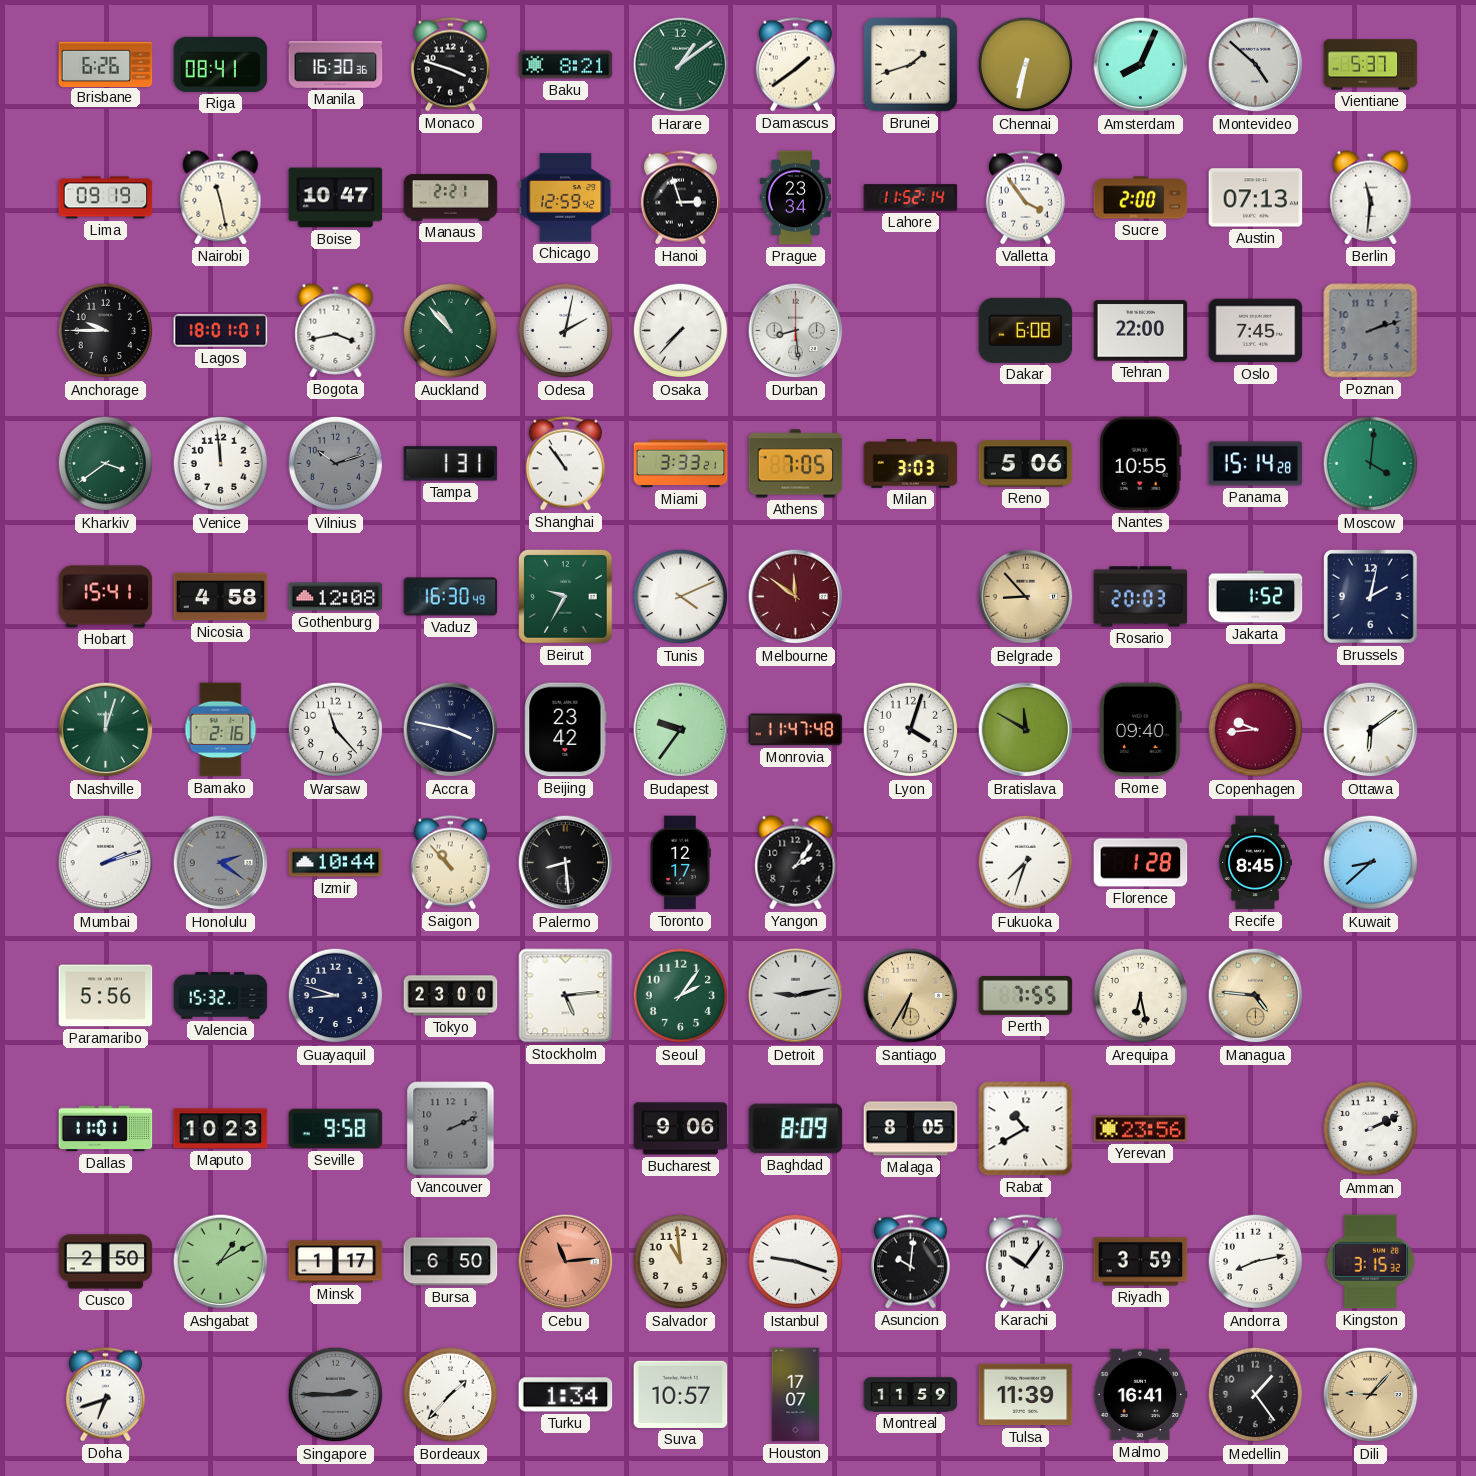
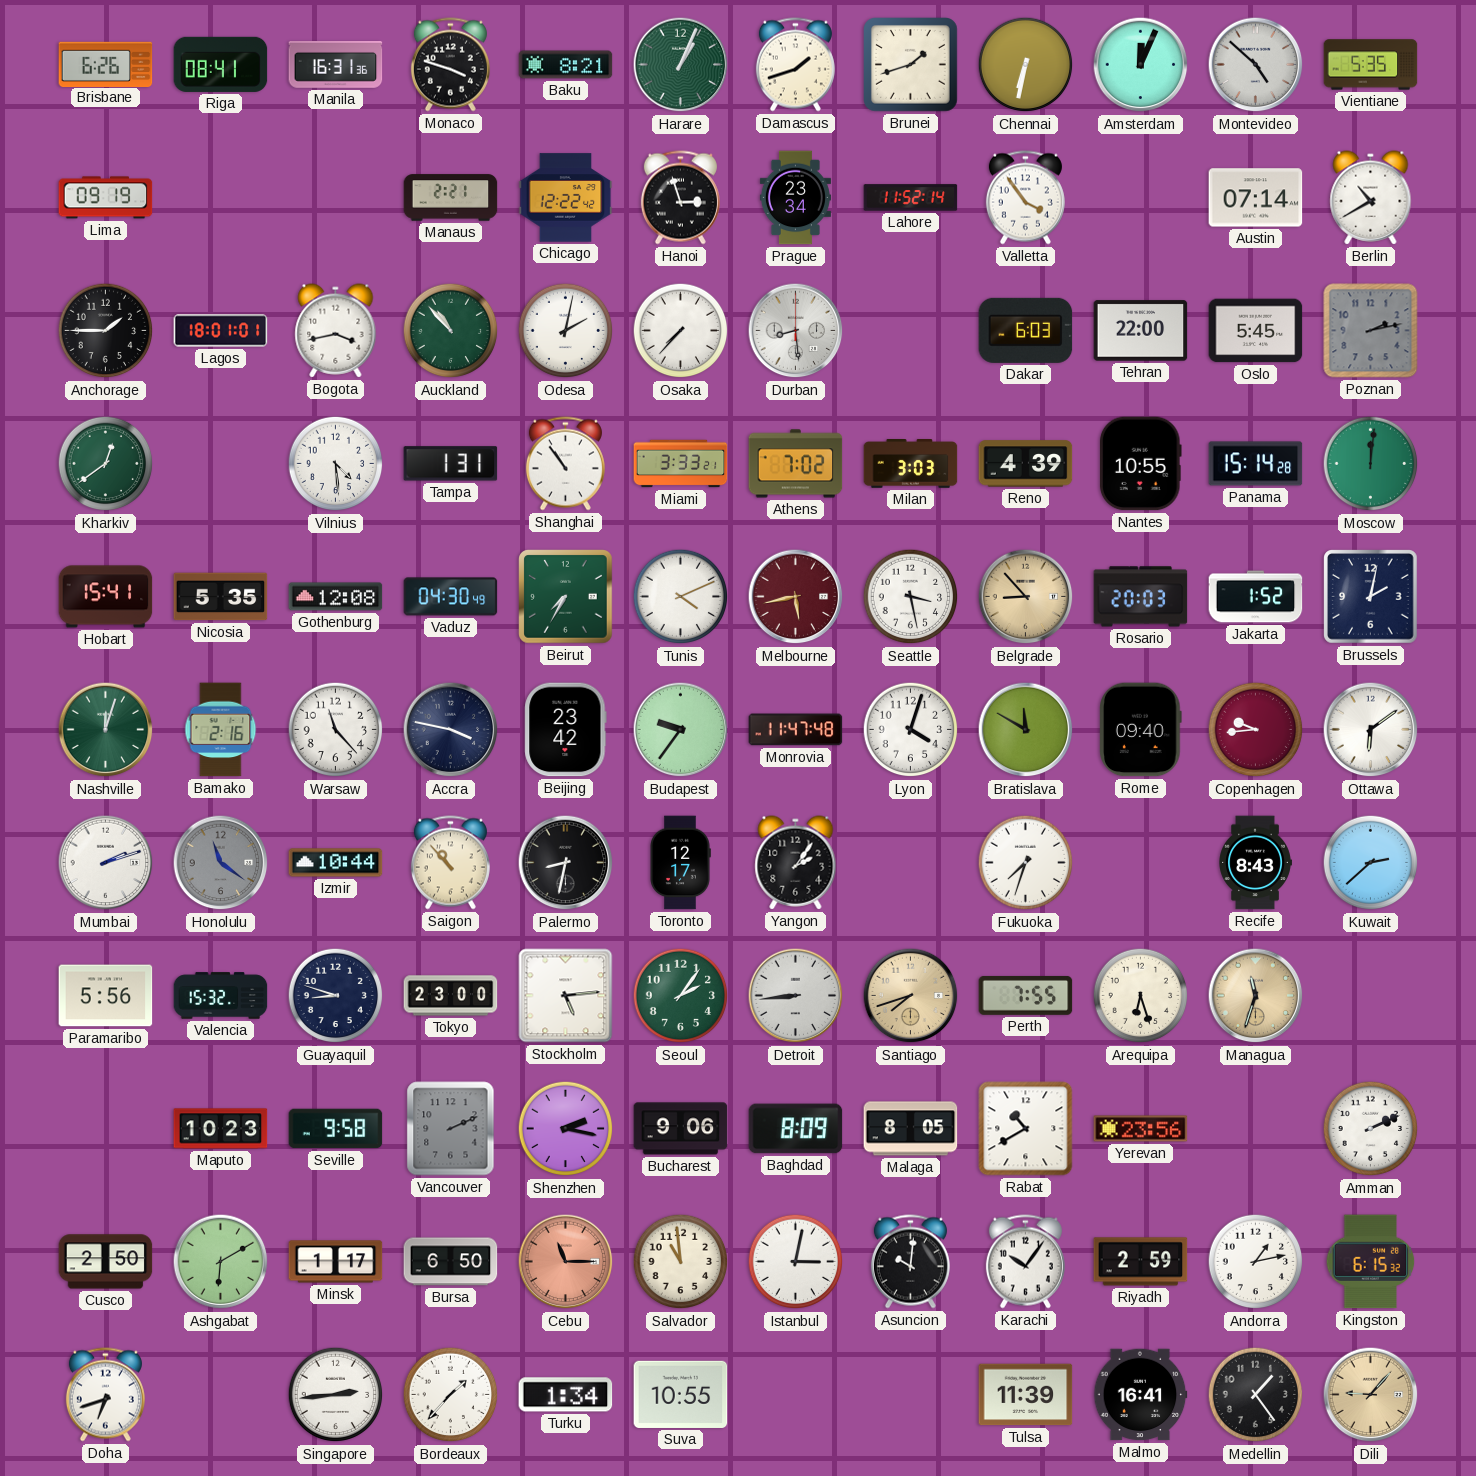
Manila: 16:30 -> 16:31 (336, 65)
Harare: 1:09 -> 1:04 (681, 65)
Damascus: 1:39 -> 1:42 (795, 65)
Amsterdam: 8:04 -> 12:04 (1141, 65)
Vientiane: 5:37 -> 5:35 (1371, 65)
Nairobi: 11:28 -> none (221, 198)
Boise: 10:47 -> none (336, 198)
Chicago: 12:59 -> 12:22 (566, 198)
Sucre: 2:00 -> none (1141, 198)
Austin: 07:13 -> 07:14 (1256, 198)
Berlin: 11:31 -> 10:40 (1371, 198)
Anchorage: 9:45 -> 1:45 (106, 331)
Dakar: 6:08 -> 6:03 (1026, 330)
Oslo: 7:45 -> 5:45 (1256, 331)
Poznan: 2:12 -> 2:13 (1371, 331)
Kharkiv: 3:39 -> 12:39 (106, 464)
Venice: 11:59 -> none (221, 464)
Vilnius: 10:12 -> 4:29 (336, 464)
Vilnius dial: grey -> white (336, 464)
Athens: 7:05 -> 7:02 (796, 464)
Reno: 5:06 -> 4:39 (1026, 464)
Moscow: 4:01 -> 12:01 (1371, 464)
Nicosia: 4:58 -> 5:35 (221, 597)
Vaduz: 16:30 -> 04:30 (451, 597)
Beirut: 9:35 -> 7:35 (566, 597)
Melbourne: 11:51 -> 5:43 (796, 597)
Seattle: none -> 3:28 (911, 597)
Honolulu: 2:21 -> 11:21 (221, 863)
Palermo: 8:29 -> 8:32 (566, 863)
Florence: 1:28 -> none (1141, 863)
Recife: 8:45 -> 8:43 (1255, 863)
Kuwait: 8:38 -> 2:38 (1371, 863)
Detroit: 9:13 -> 8:44 (796, 996)
Santiago: 6:35 -> 7:42 (911, 996)
Arequipa: 6:28 -> 6:27 (1141, 996)
Managua: 4:46 -> 11:33 (1256, 996)
Dallas: 11:01 -> none (106, 1129)
Shenzhen: none -> 2:17 (566, 1129)
Ashgabat: 1:10 -> 6:10 (221, 1262)
Cebu: 11:14 -> 11:15 (566, 1262)
Istanbul: 9:18 -> 3:02 (796, 1262)
Riyadh: 3:59 -> 2:59 (1141, 1262)
Andorra: 8:13 -> 1:13 (1256, 1262)
Kingston: 3:15 -> 6:15 (1371, 1262)
Singapore: 2:45 -> 2:44 (336, 1395)
Singapore dial: grey -> white (336, 1395)
Suva: 10:57 -> 10:55 (681, 1394)
Houston: 17:07 -> none (796, 1395)
Montreal: 11:59 -> none (911, 1395)
